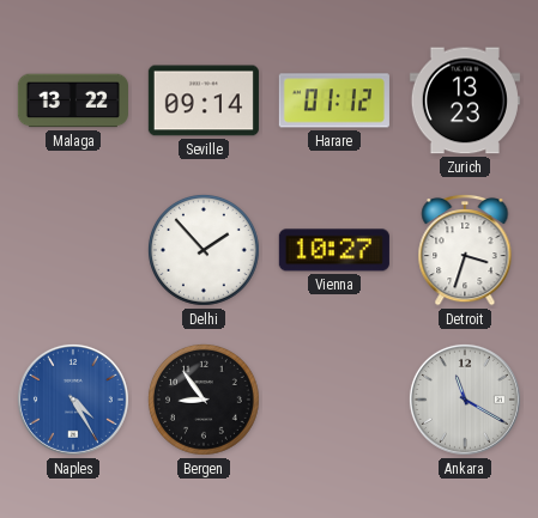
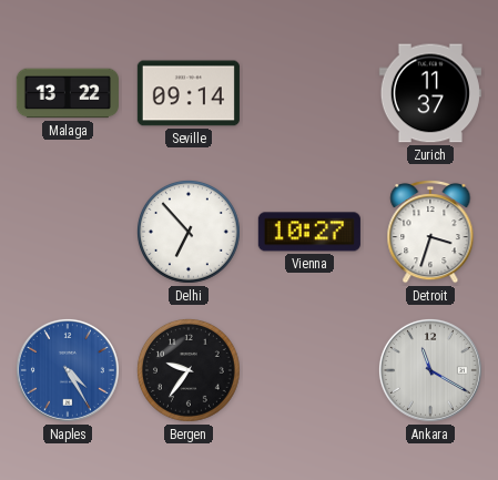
Harare: 01:12 -> none (334, 100)
Zurich: 13:23 -> 11:37 (430, 93)
Delhi: 1:53 -> 6:53 (189, 232)
Bergen: 8:54 -> 9:36 (189, 370)
